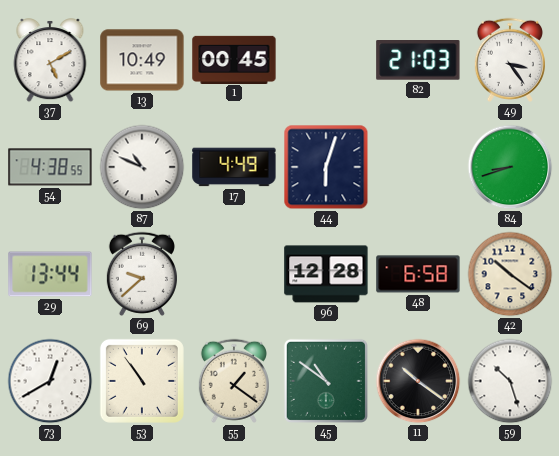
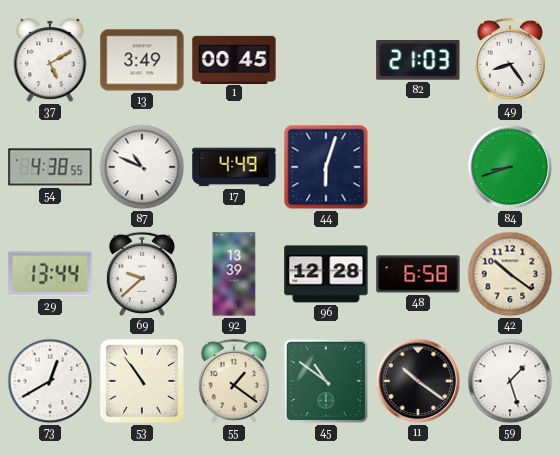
13: 10:49 -> 3:49 (142, 60)
49: 3:24 -> 8:24 (510, 60)
92: none -> 13:39 (234, 274)
59: 10:27 -> 1:27 (510, 381)
